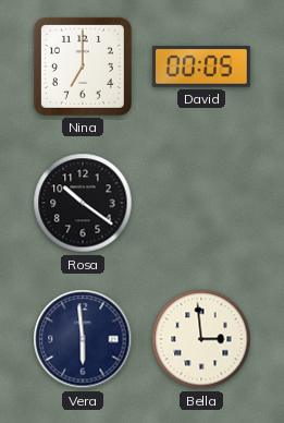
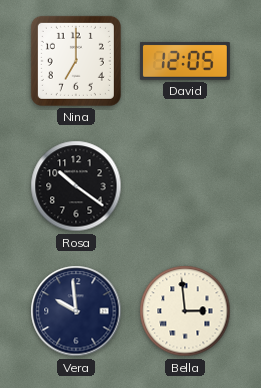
David: 00:05 -> 12:05 (185, 62)
Vera: 5:59 -> 9:59 (76, 311)
